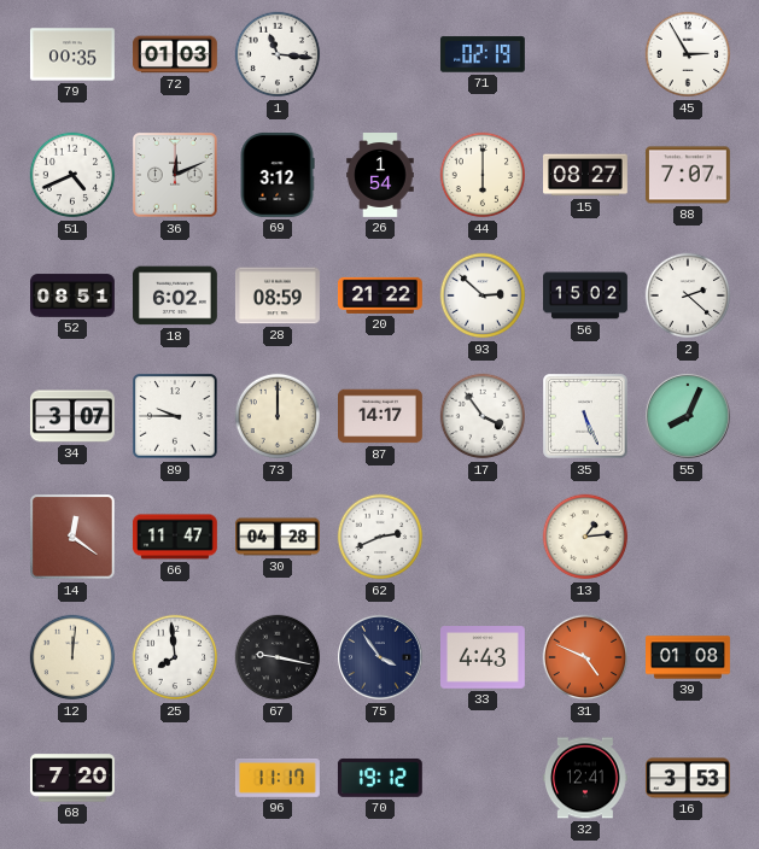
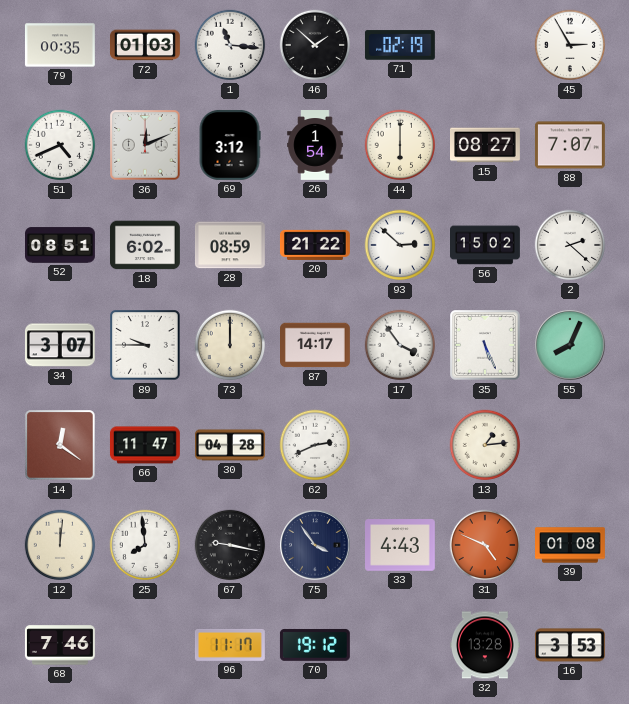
46: none -> 1:52 (315, 45)
68: 7:20 -> 7:46 (60, 645)
32: 12:41 -> 13:28 (485, 645)
